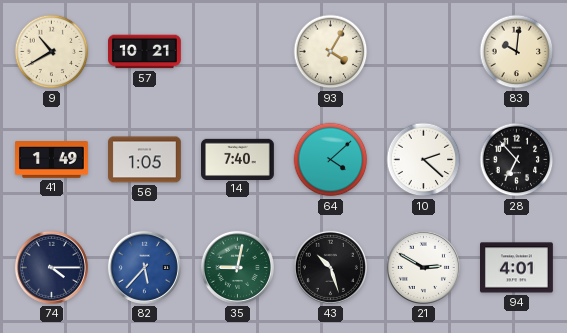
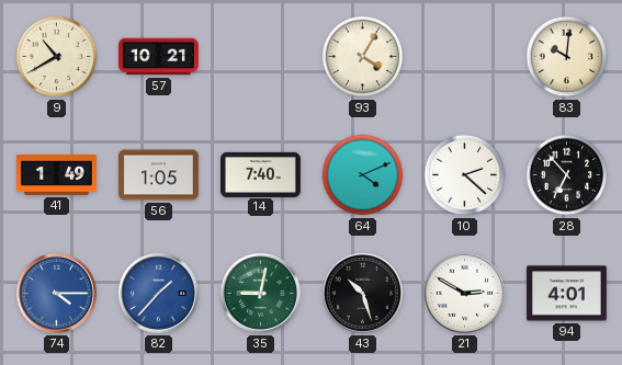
64: 4:08 -> 4:11 (363, 175)
74 dial: navy -> blue (56, 293)
82: 5:37 -> 1:37 (158, 293)
